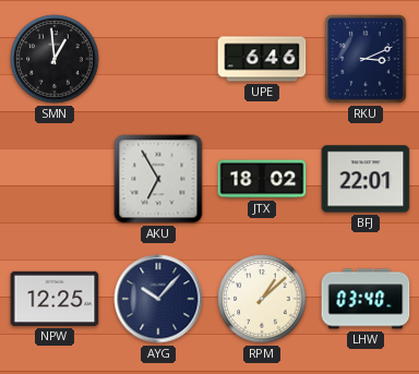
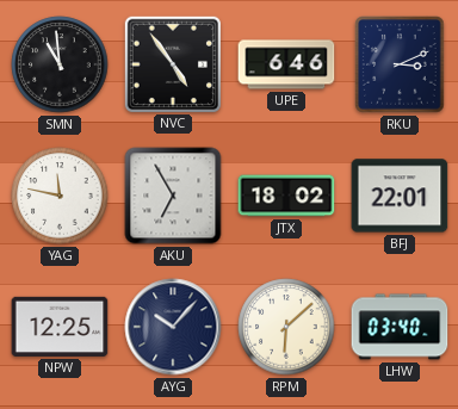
SMN: 12:59 -> 10:59 (60, 64)
NVC: none -> 4:54 (172, 63)
YAG: none -> 11:47 (60, 196)
RPM: 1:08 -> 6:08 (286, 327)
